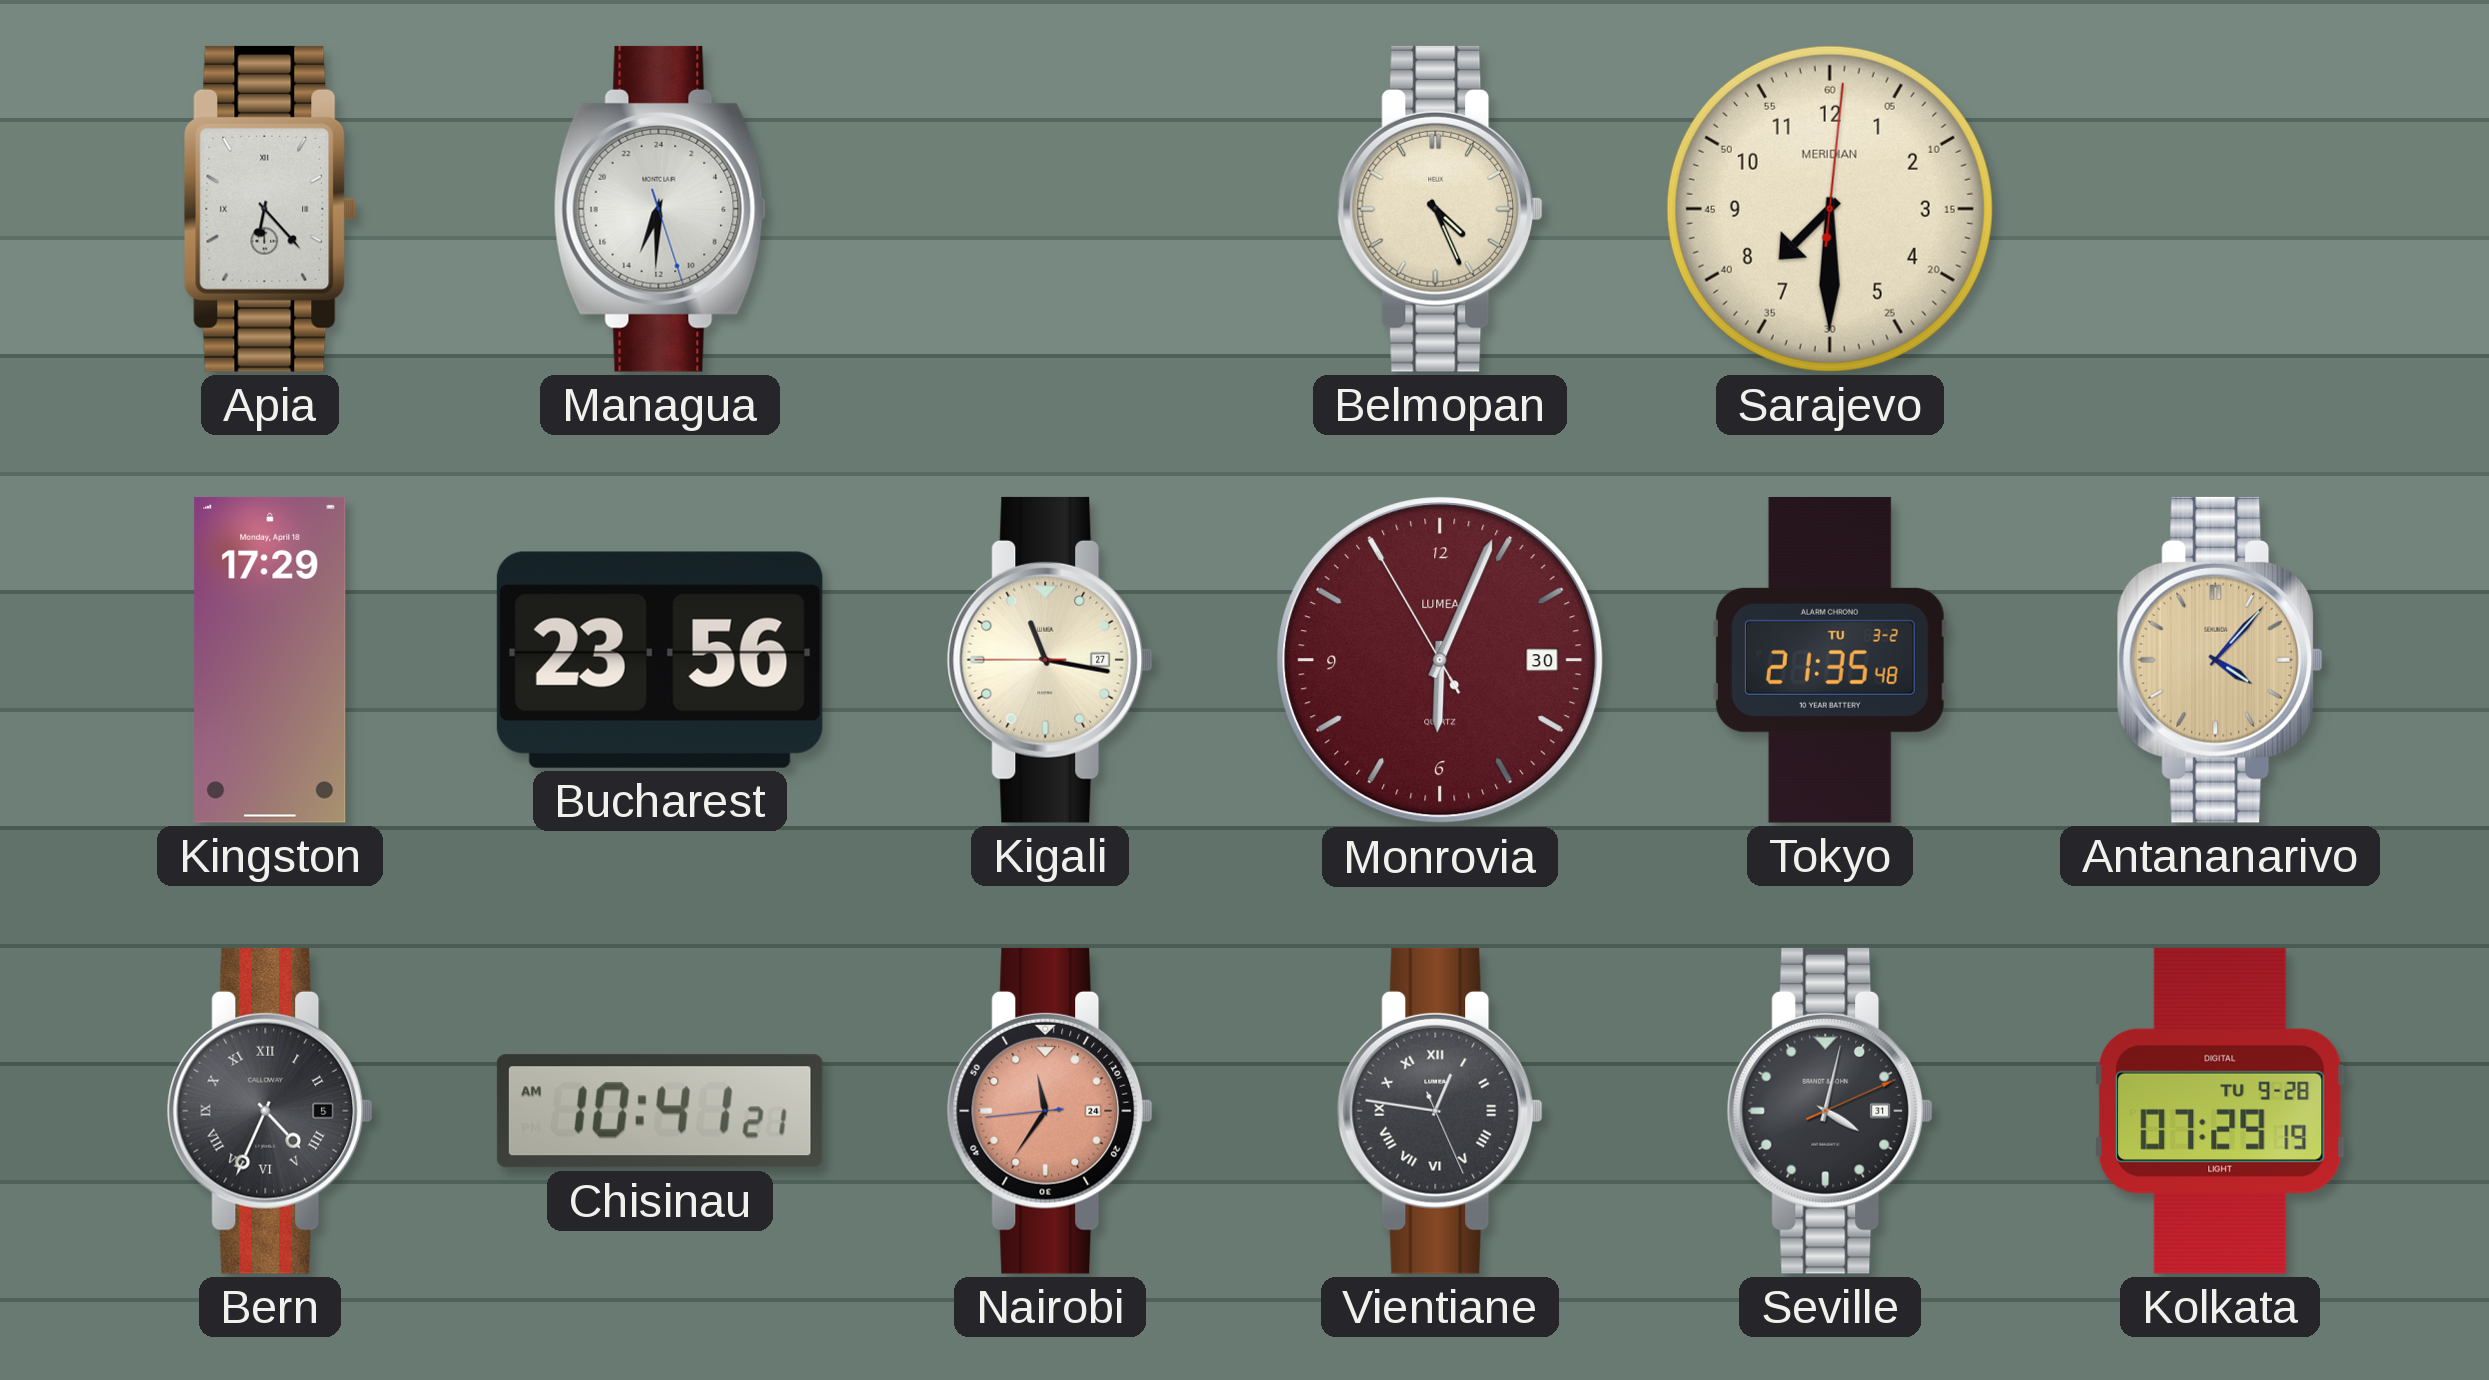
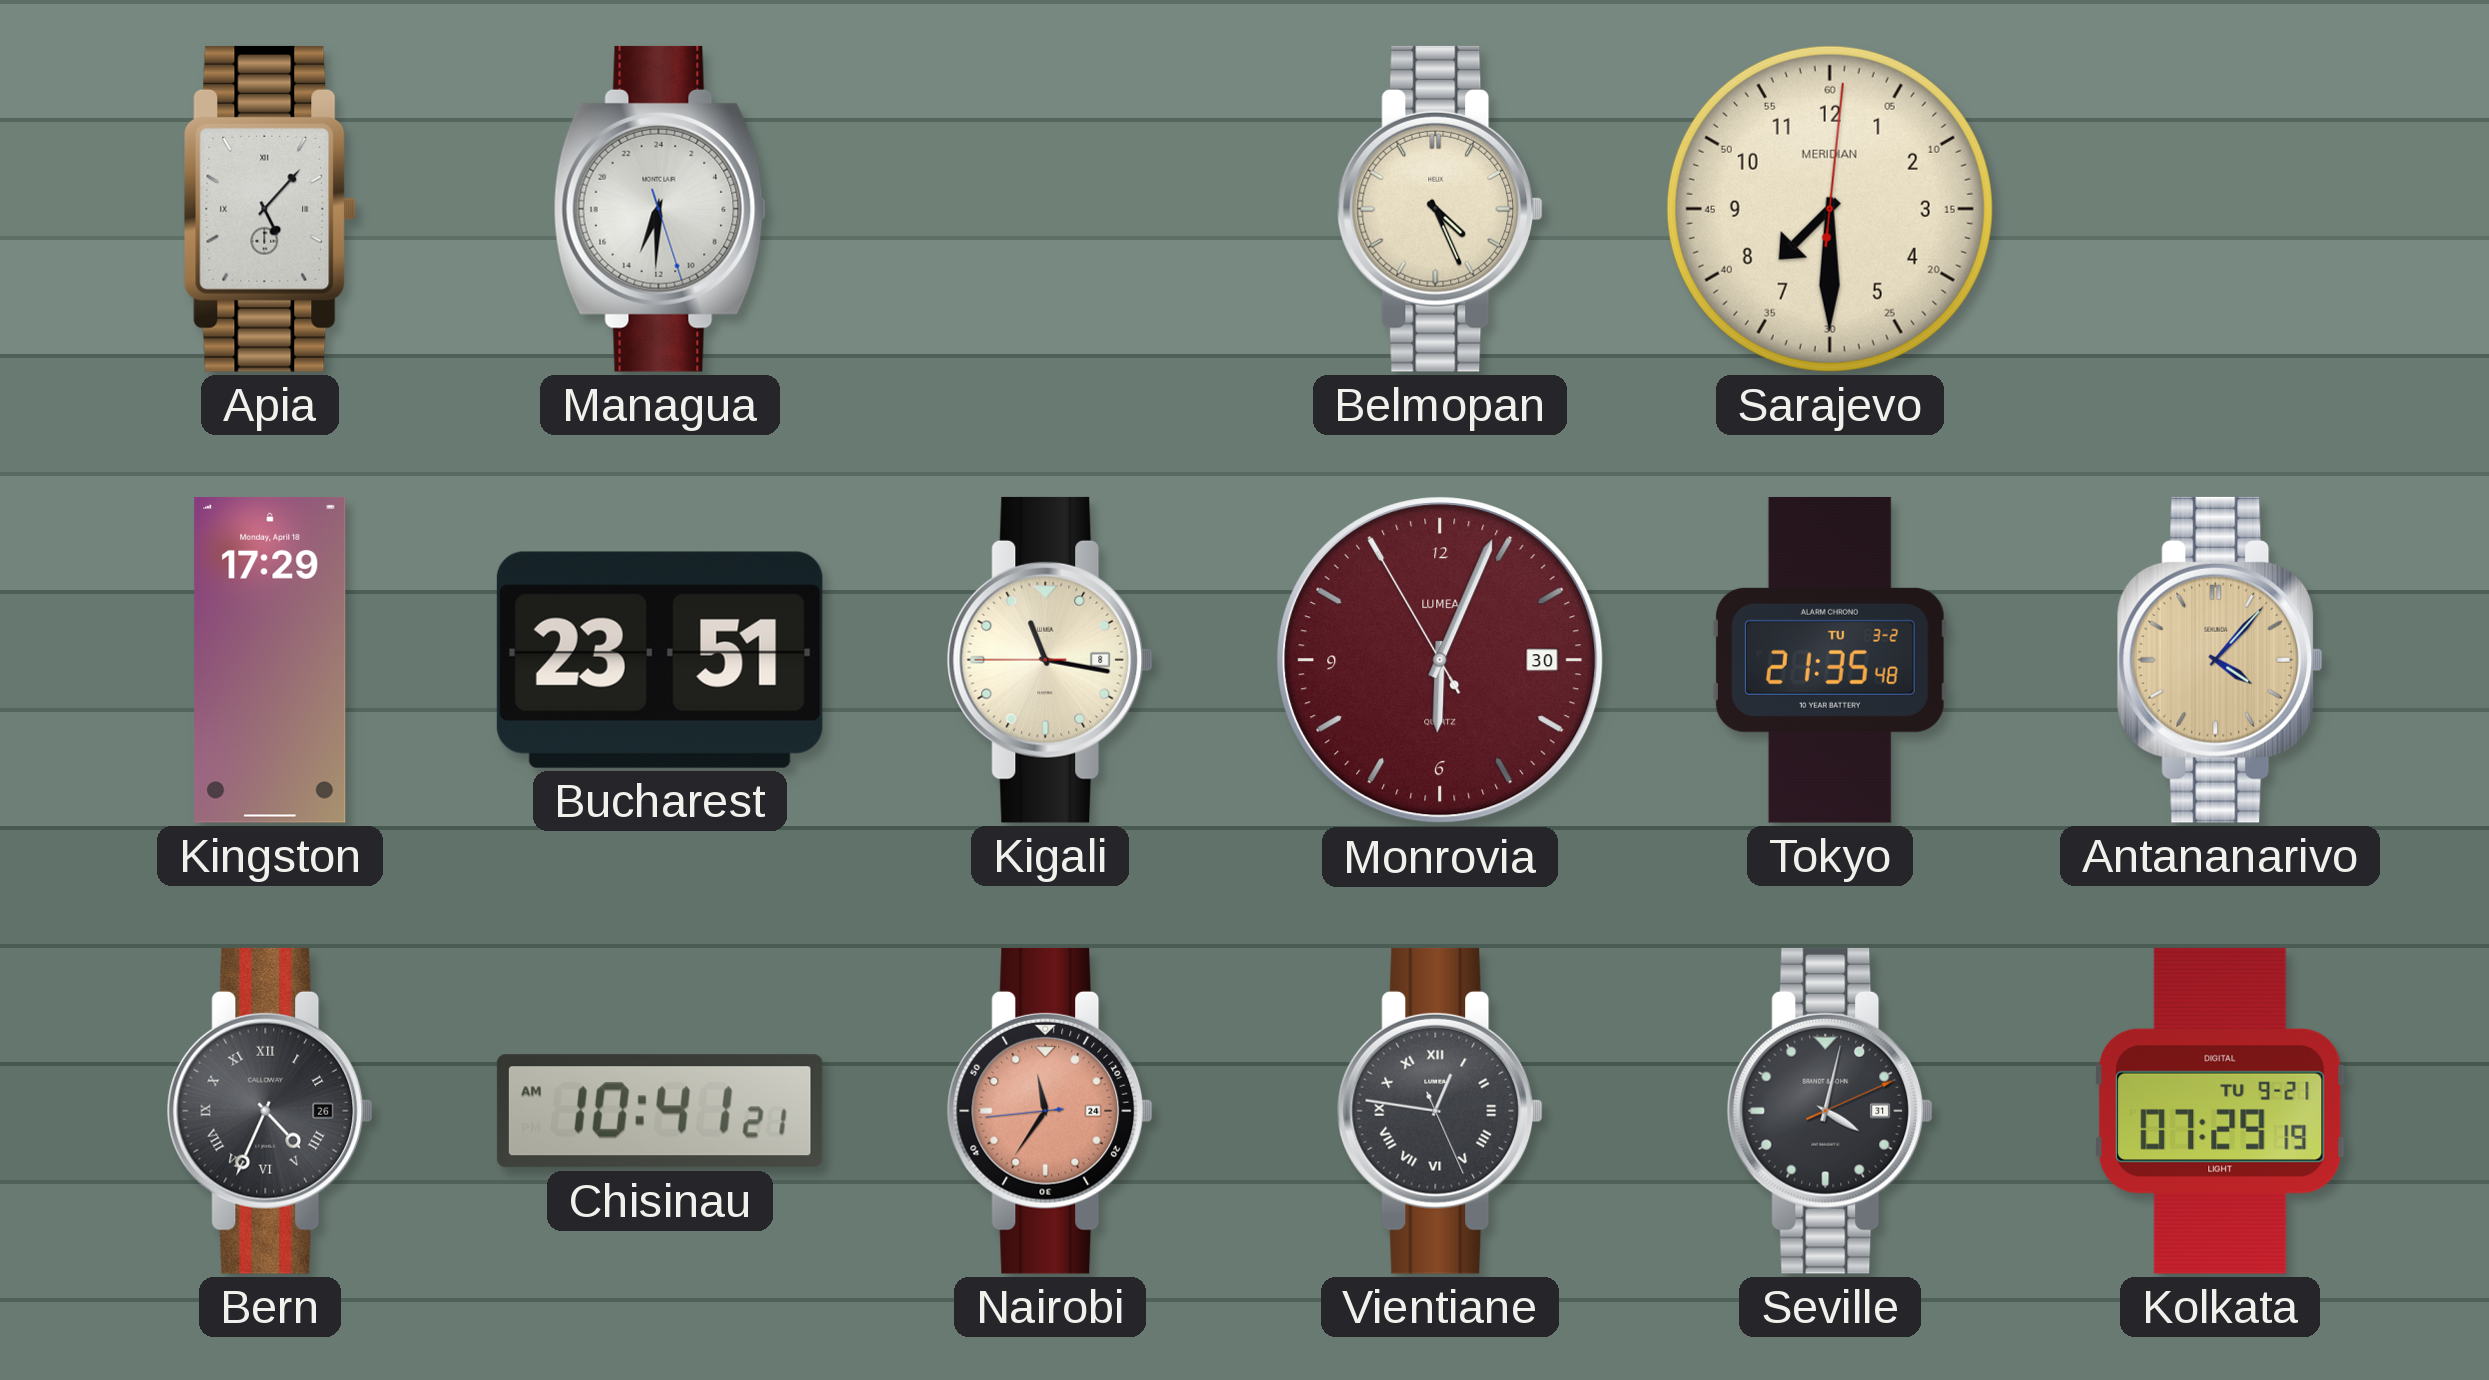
Apia: 6:23 -> 5:07 (270, 209)
Bucharest: 23:56 -> 23:51 (660, 660)
Kigali date: 27 -> 8 (1050, 660)
Bern date: 5 -> 26 (270, 1111)
Kolkata date: TU 9-28 -> TU 9-21 (2220, 1111)
